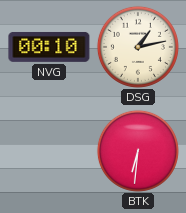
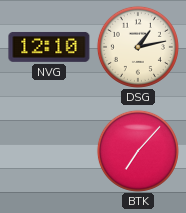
NVG: 00:10 -> 12:10 (49, 47)
BTK: 6:31 -> 7:07 (138, 151)
